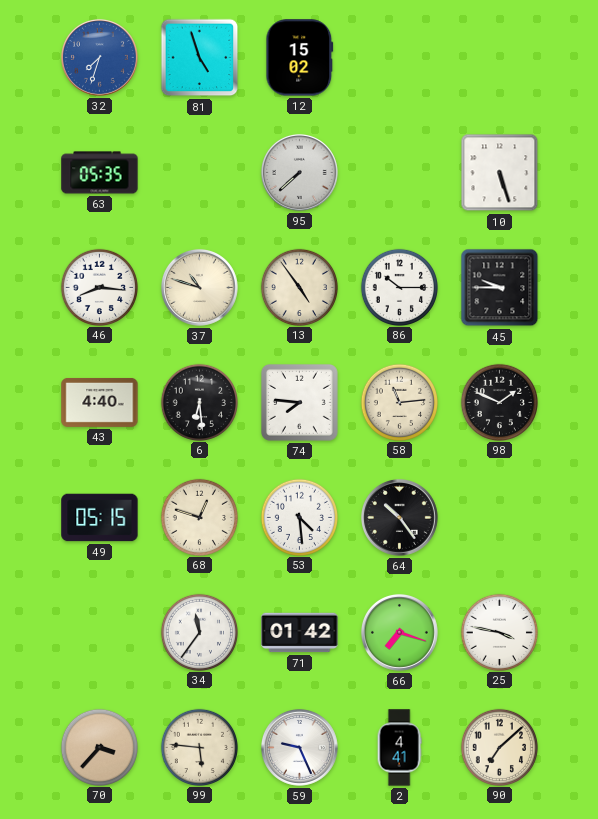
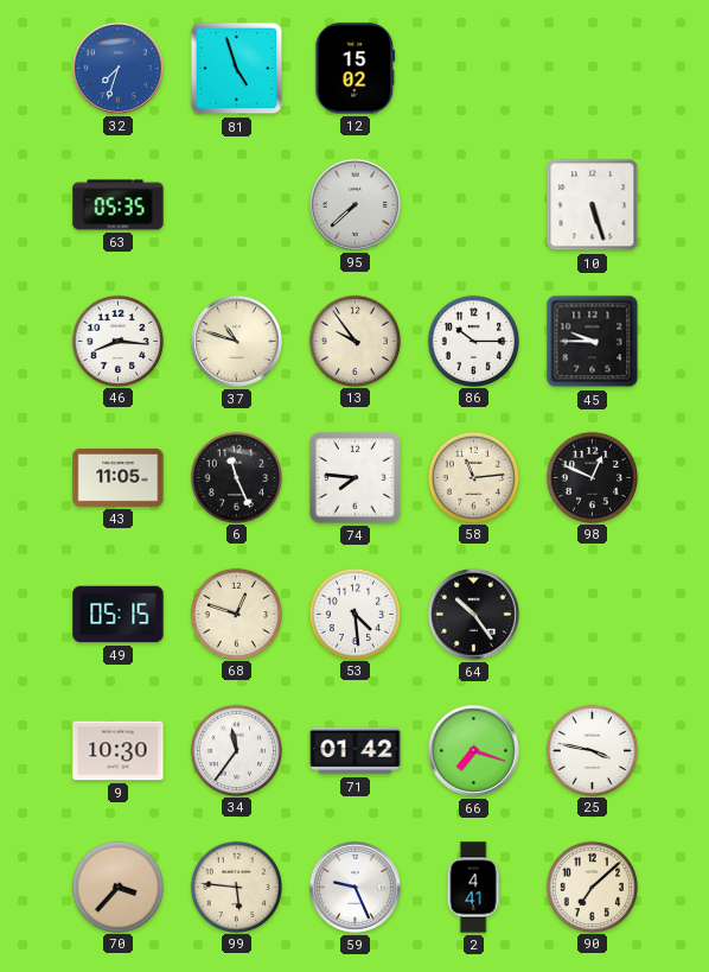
13: 4:54 -> 9:54 (354, 341)
43: 4:40 -> 11:05 (119, 477)
6: 6:29 -> 11:26 (236, 477)
98: 1:49 -> 12:49 (592, 477)
9: none -> 10:30 (119, 751)
